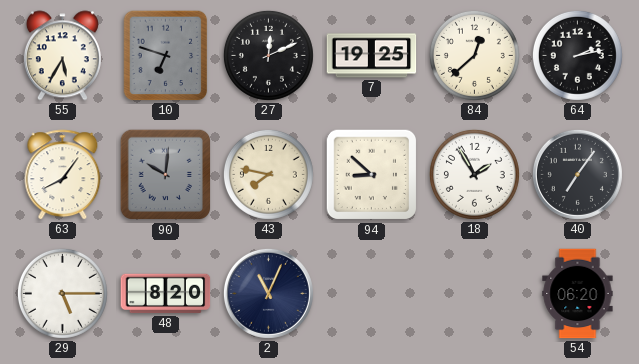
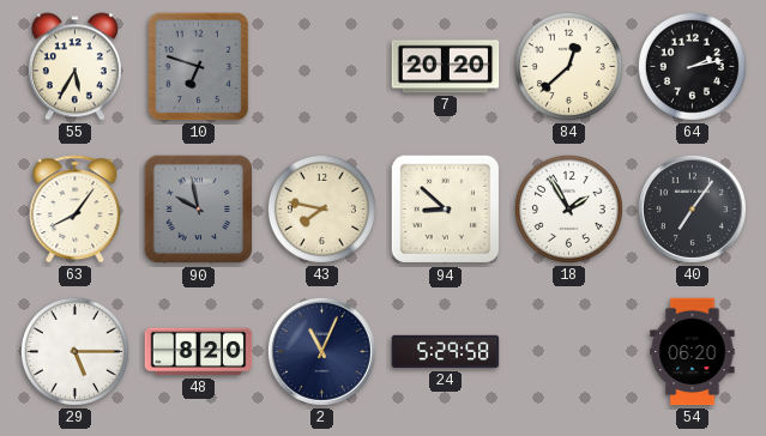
27: 12:11 -> none (268, 55)
7: 19:25 -> 20:20 (446, 67)
90: 10:01 -> 9:58 (199, 210)
24: none -> 5:29 (446, 352)
